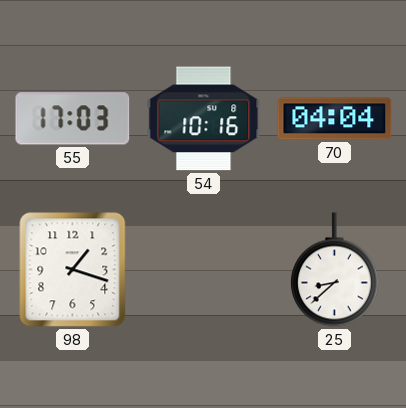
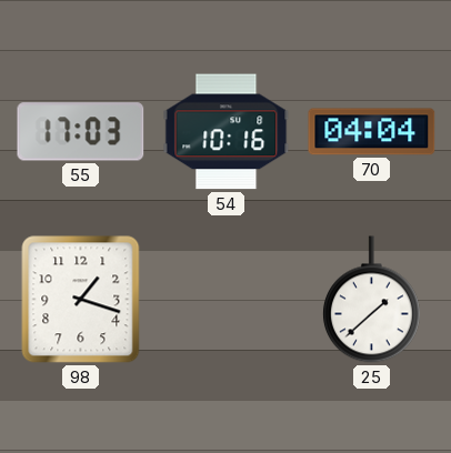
25: 8:38 -> 1:38 (371, 300)
